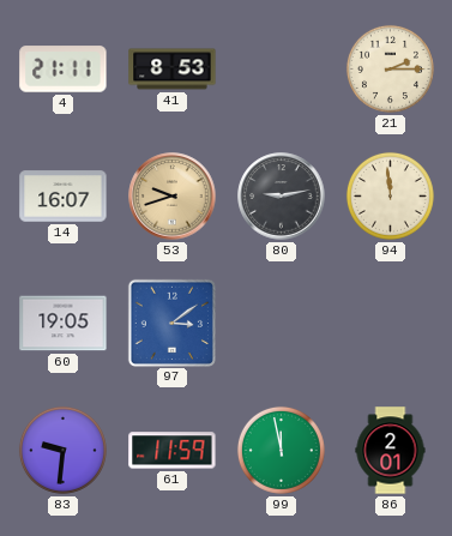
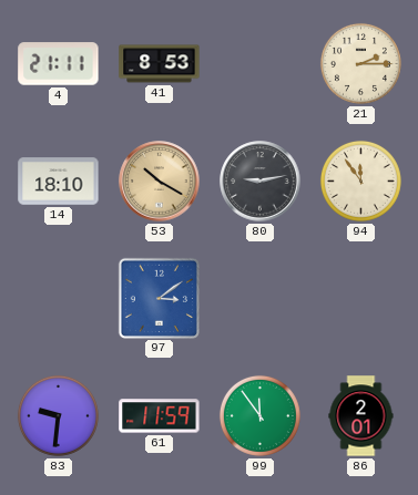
14: 16:07 -> 18:10 (59, 182)
53: 9:42 -> 10:20 (160, 182)
94: 11:59 -> 11:54 (360, 181)
60: 19:05 -> none (64, 324)
99: 11:58 -> 11:54 (259, 415)
